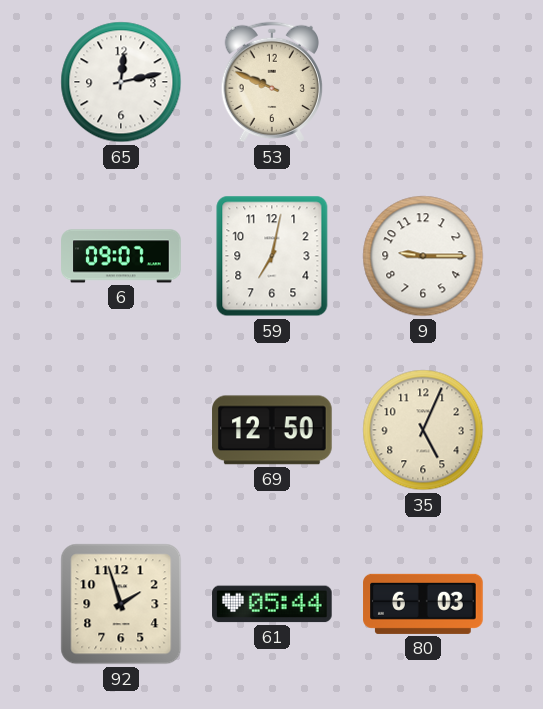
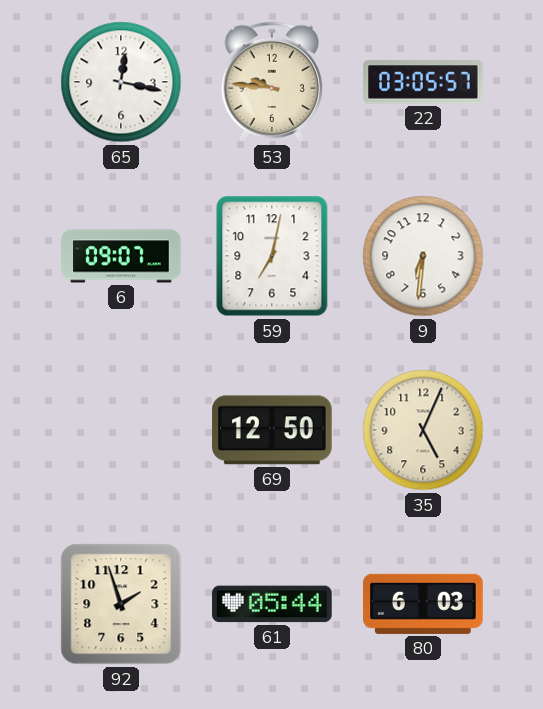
65: 12:13 -> 12:17 (121, 82)
53: 9:49 -> 9:46 (271, 82)
22: none -> 03:05 (423, 82)
9: 9:15 -> 6:31 (423, 256)
